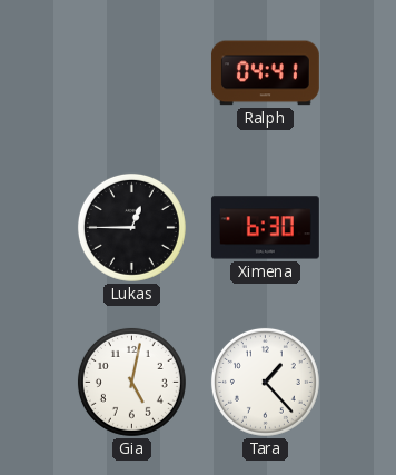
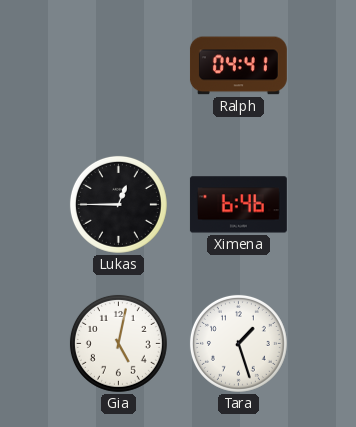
Ximena: 6:30 -> 6:46 (238, 205)
Tara: 1:23 -> 1:27 (238, 343)
